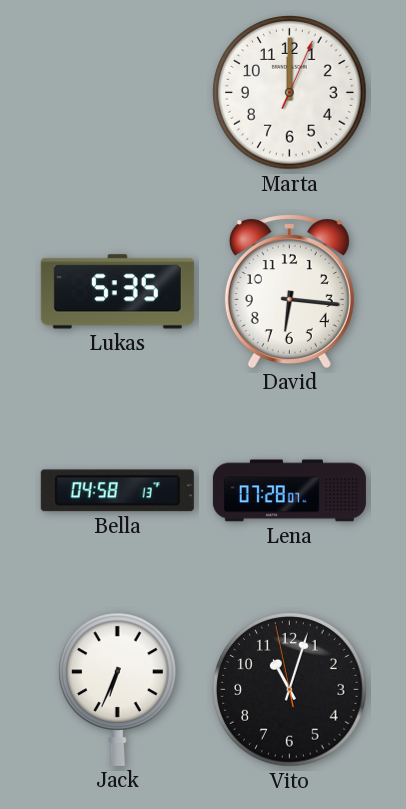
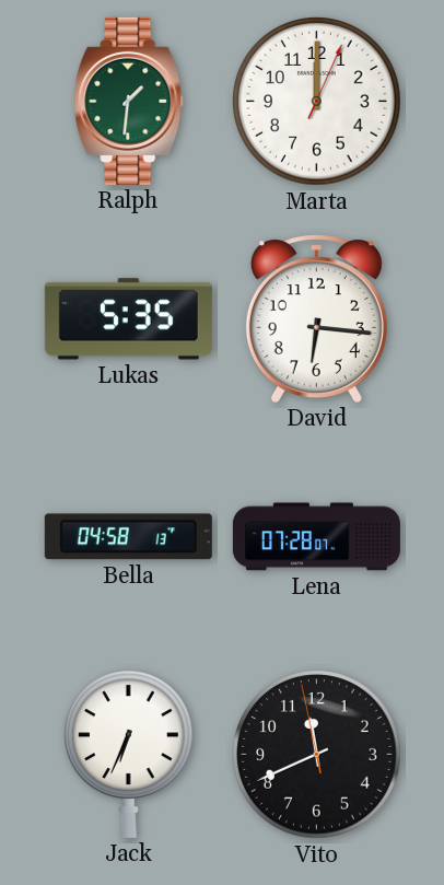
Ralph: none -> 1:31 (129, 101)
Vito: 11:02 -> 11:40 (317, 755)
